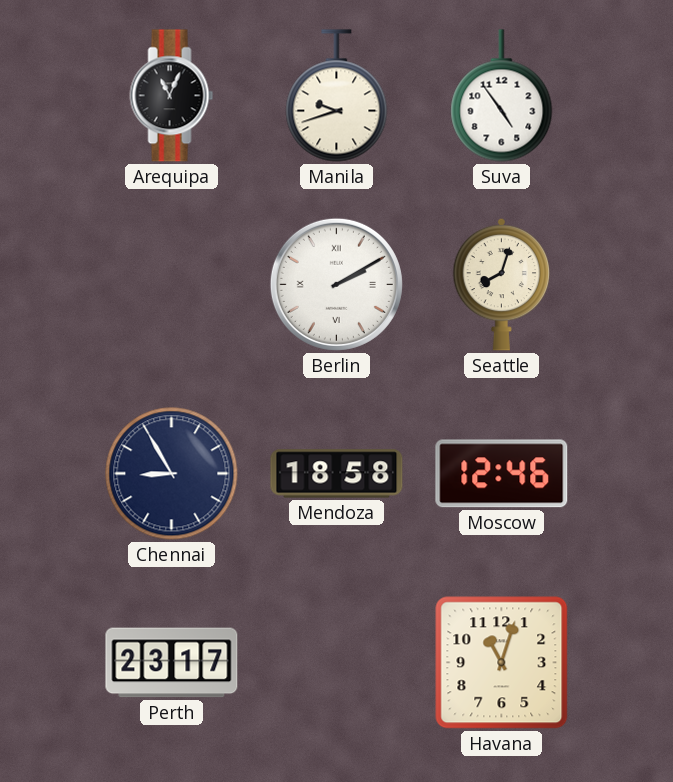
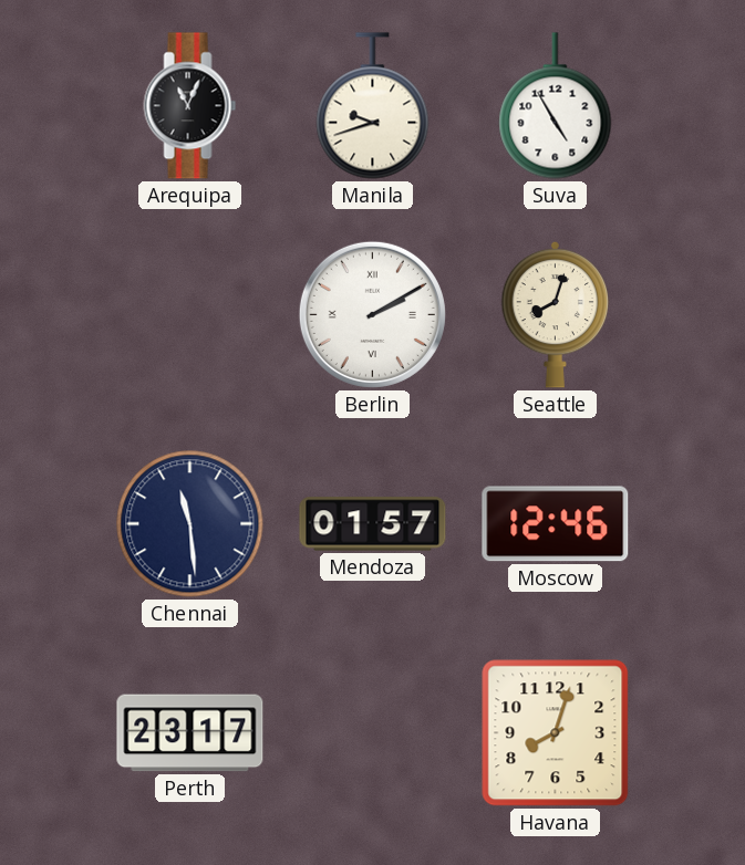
Suva: 4:54 -> 4:55 (556, 106)
Chennai: 8:55 -> 11:29 (190, 524)
Mendoza: 18:58 -> 01:57 (373, 524)
Havana: 11:03 -> 8:03 (556, 733)
